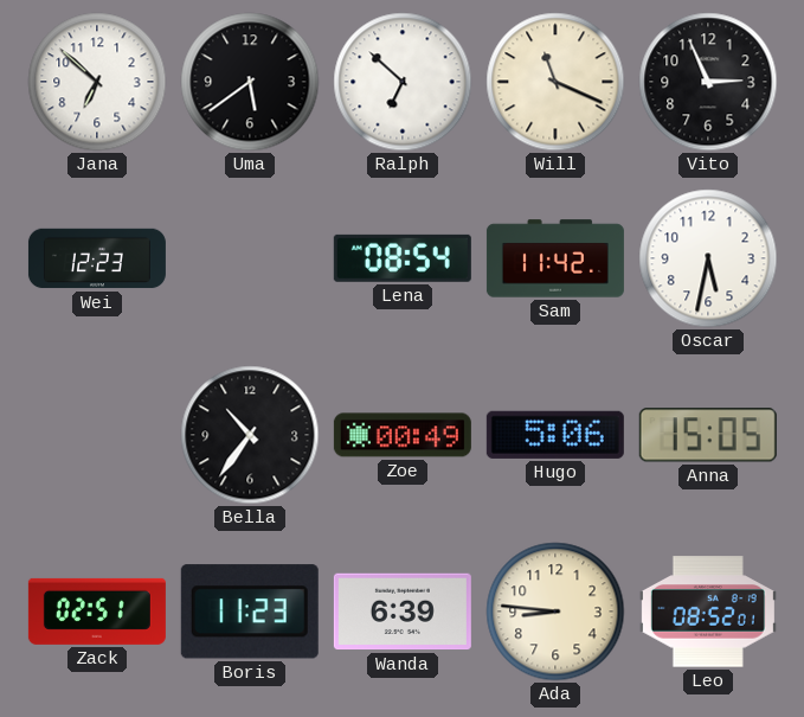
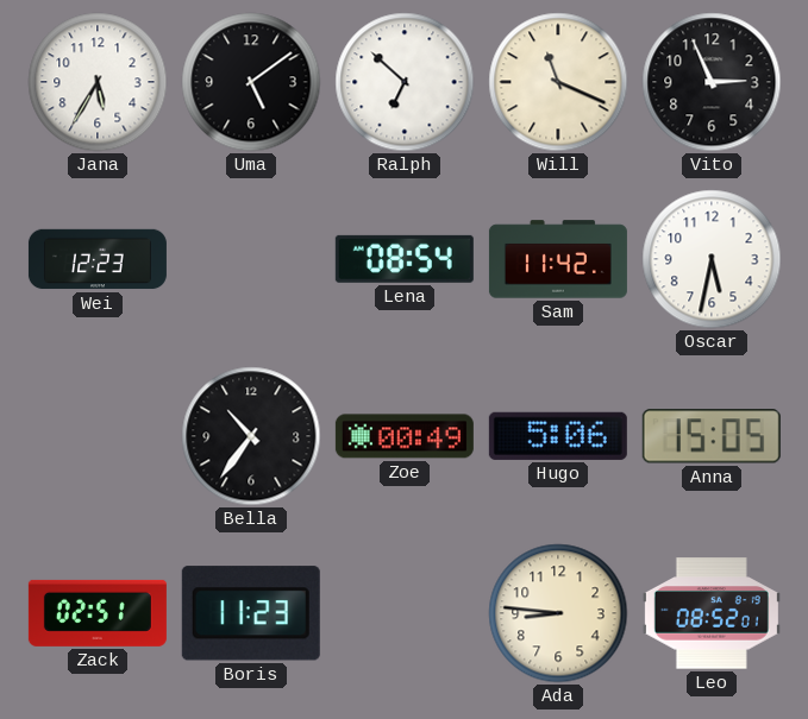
Jana: 6:52 -> 5:35 (98, 82)
Uma: 5:39 -> 5:09 (251, 82)
Wanda: 6:39 -> none (403, 612)
